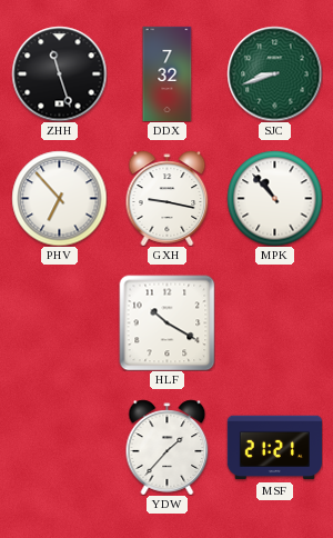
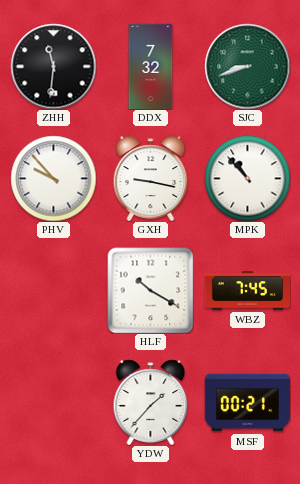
ZHH: 11:27 -> 11:31 (53, 66)
PHV: 6:53 -> 9:53 (53, 178)
WBZ: none -> 7:45 (247, 291)
MSF: 21:21 -> 00:21 (247, 403)
